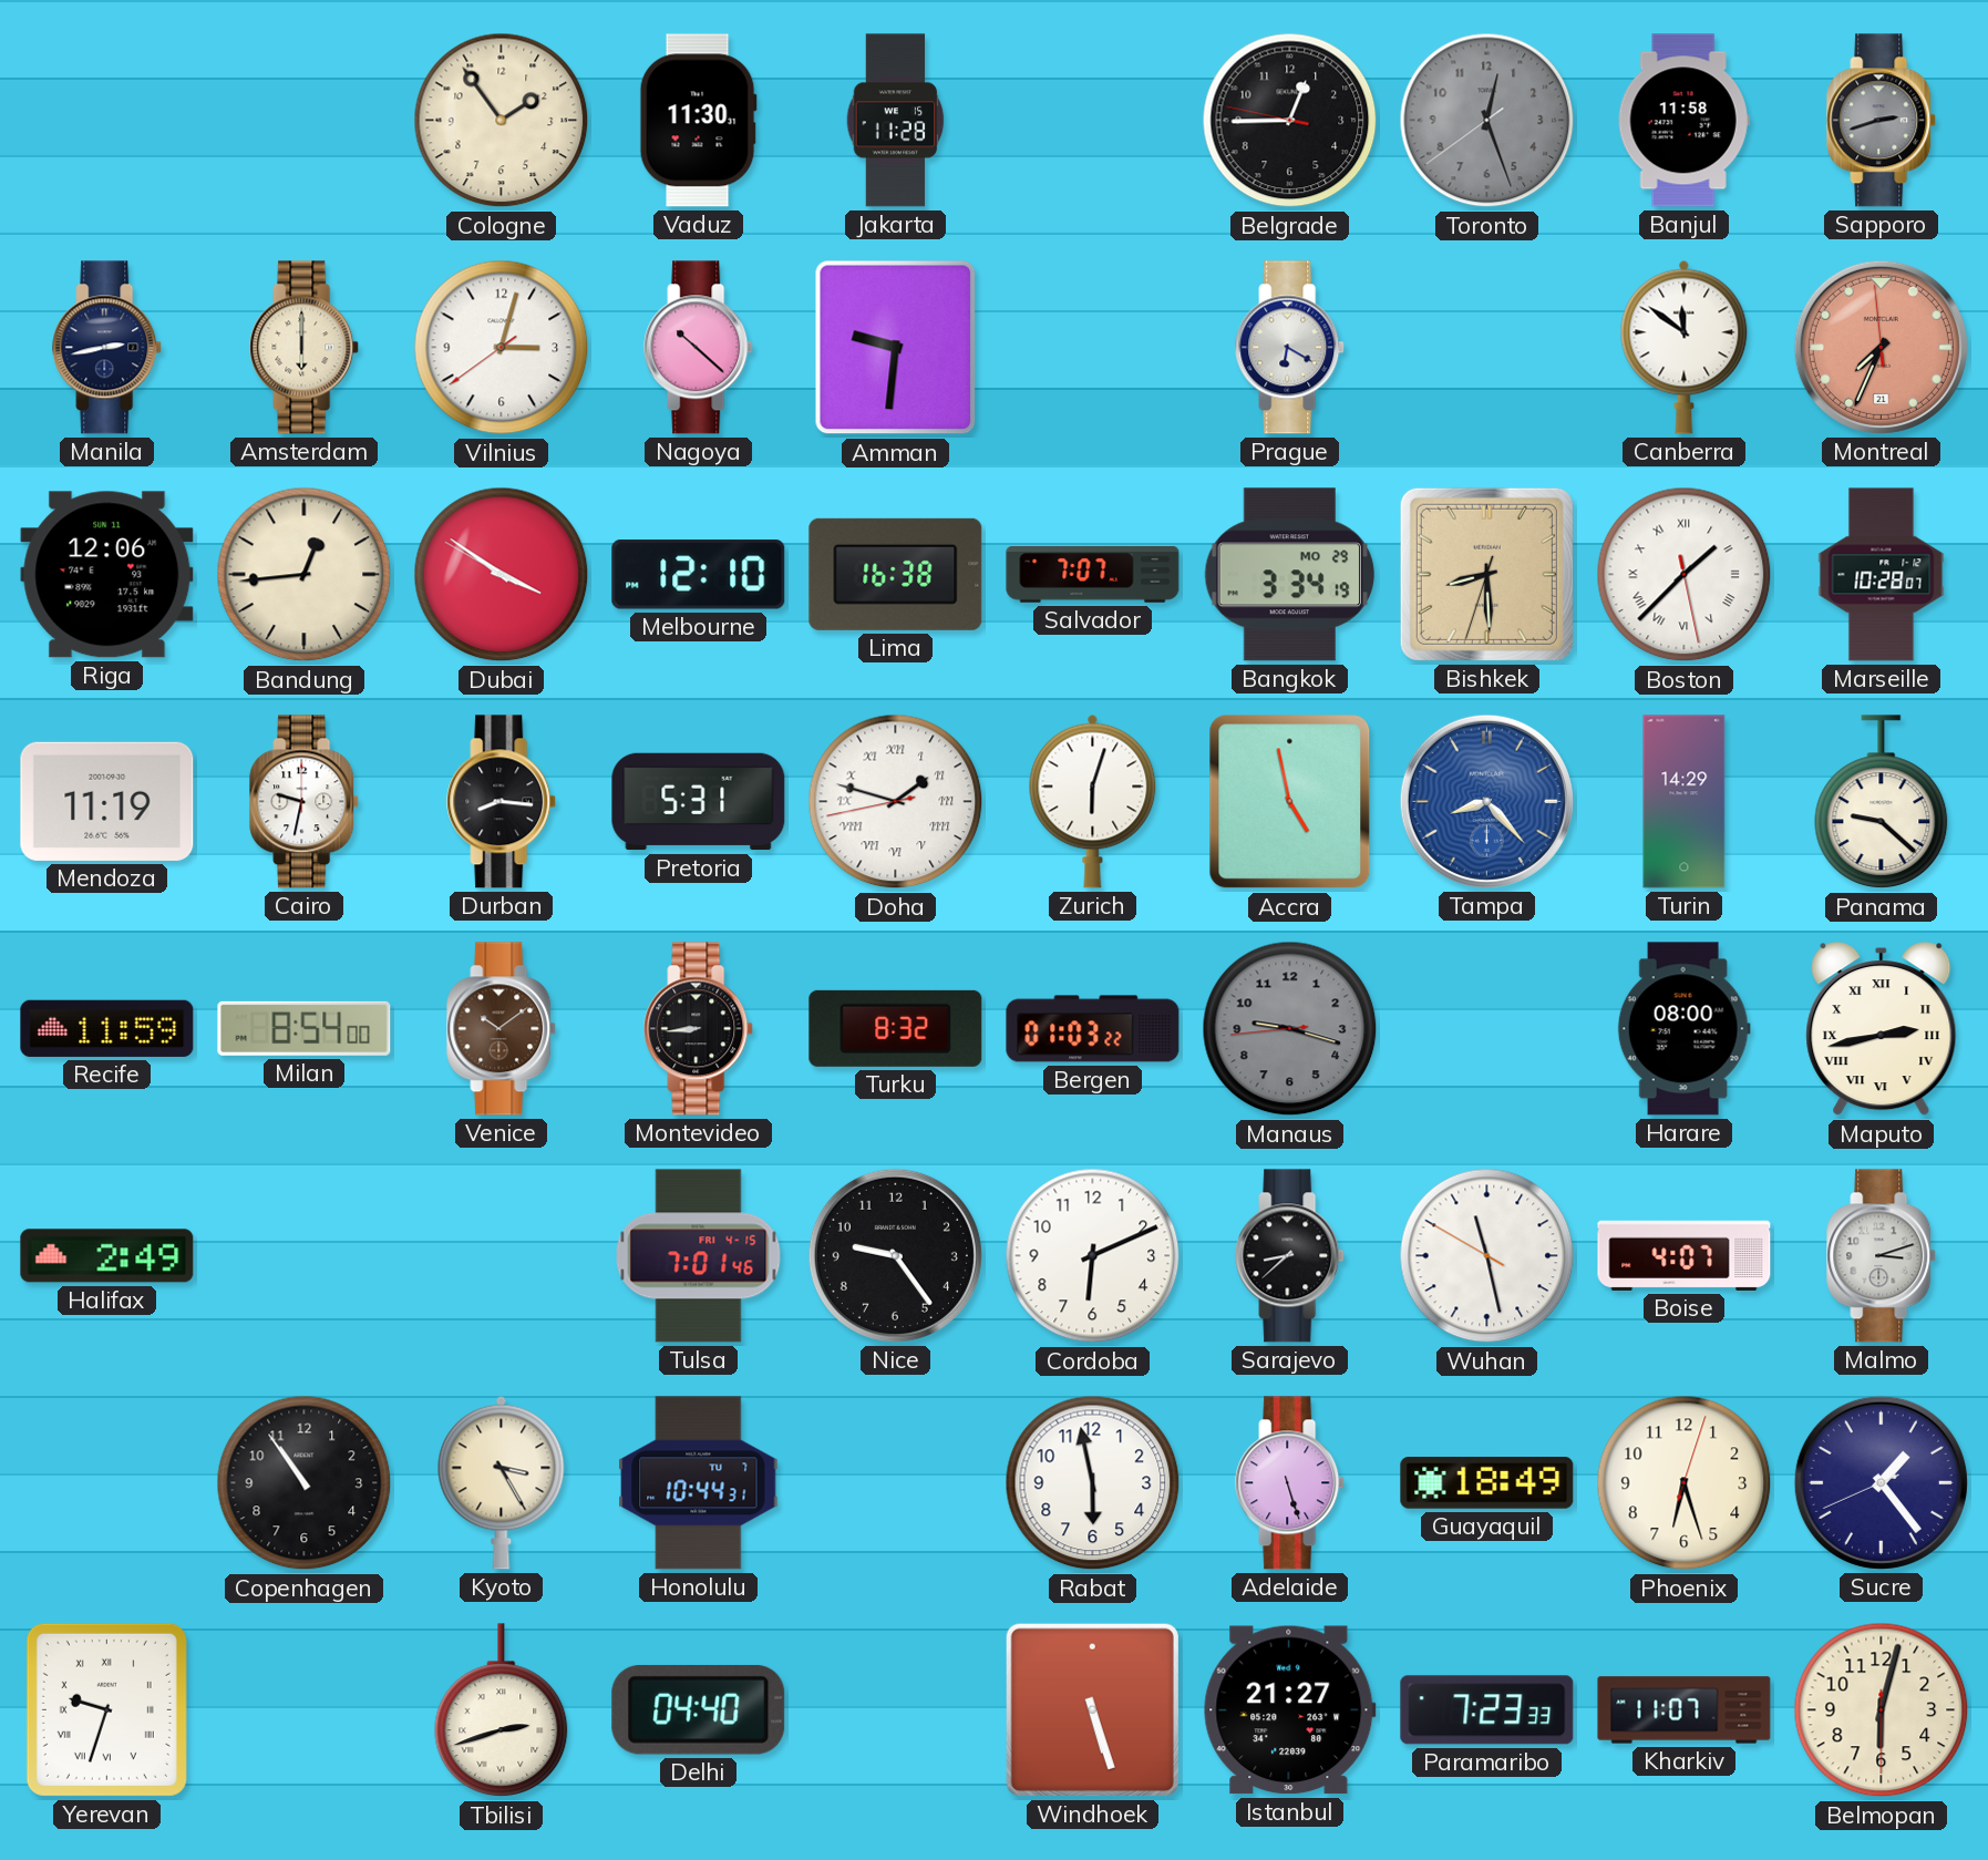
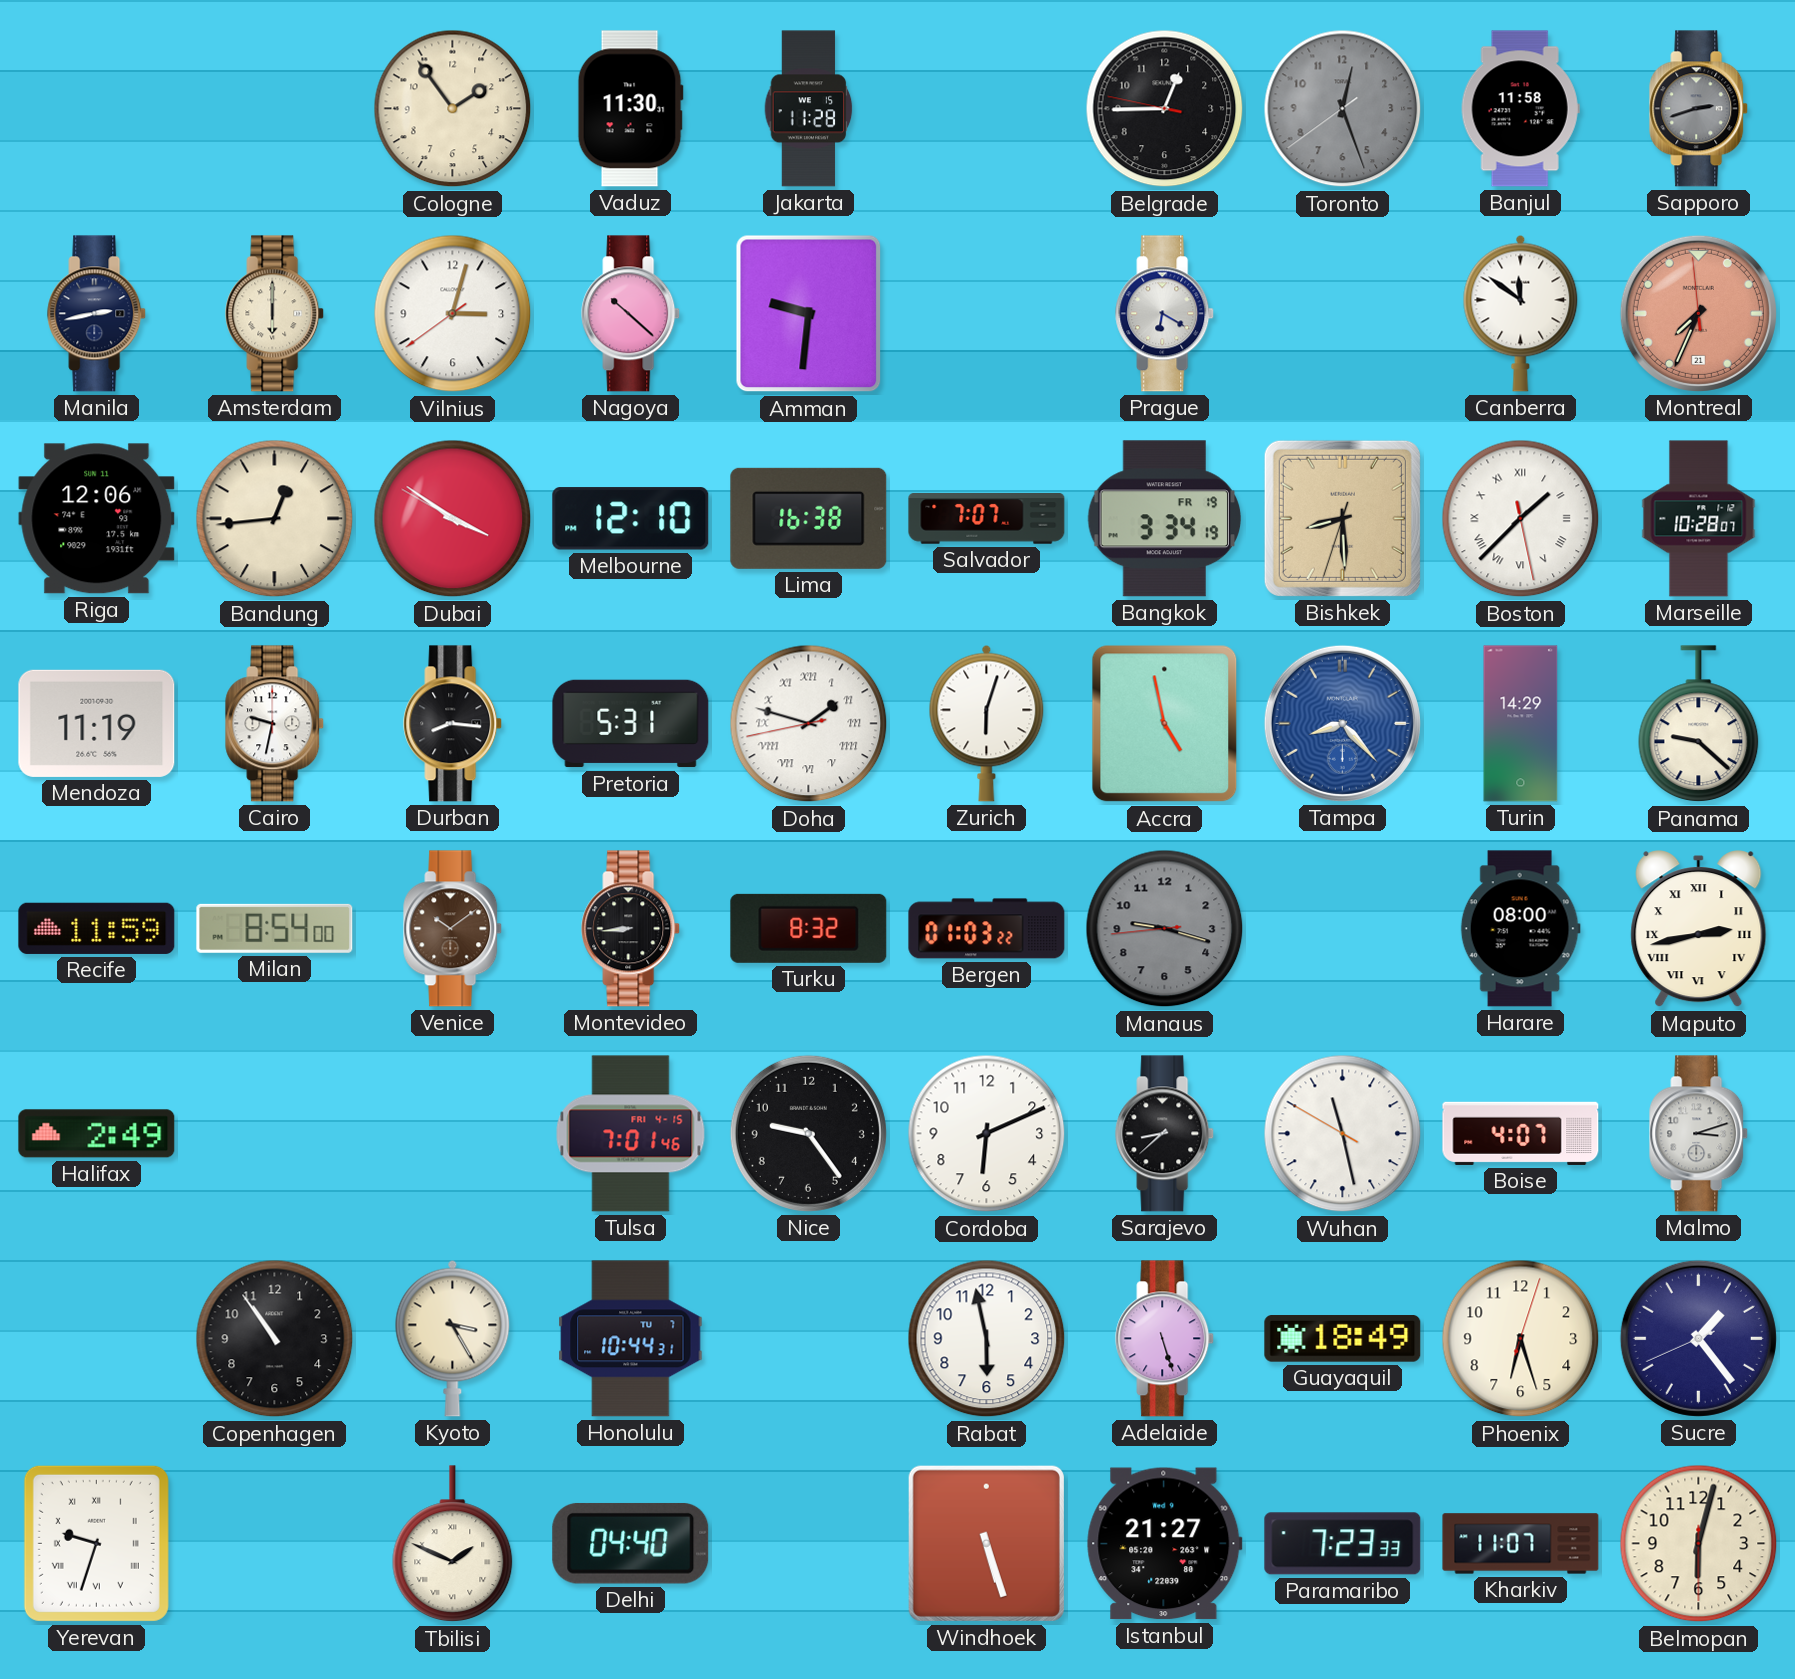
Bangkok date: MO 29 -> FR 19 (1165, 519)
Tbilisi: 2:42 -> 1:49 (453, 1544)
